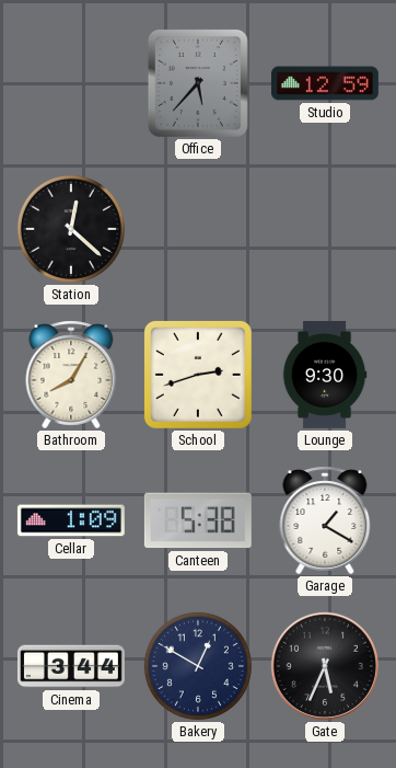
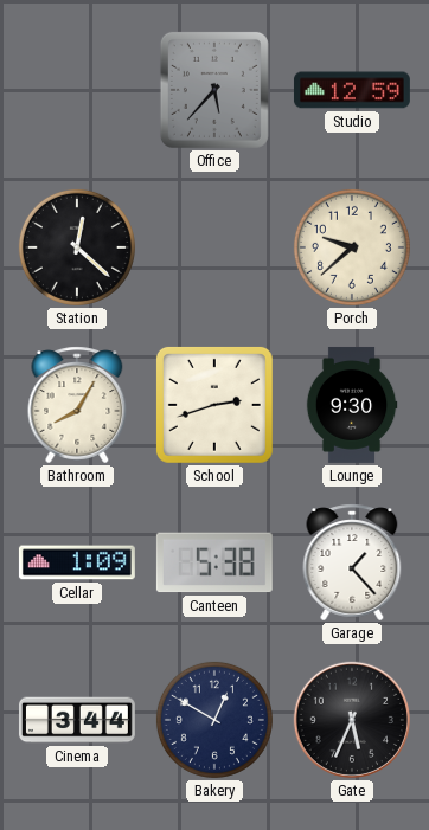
Porch: none -> 9:38 (352, 247)
Garage: 1:20 -> 1:23 (352, 562)
